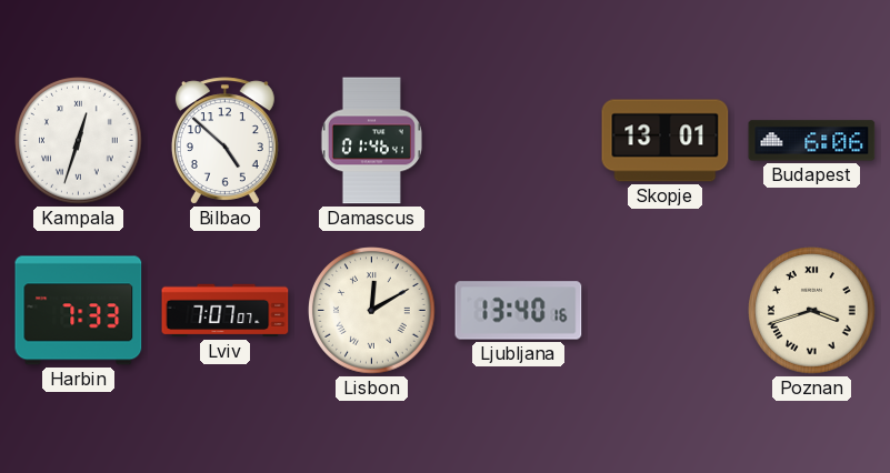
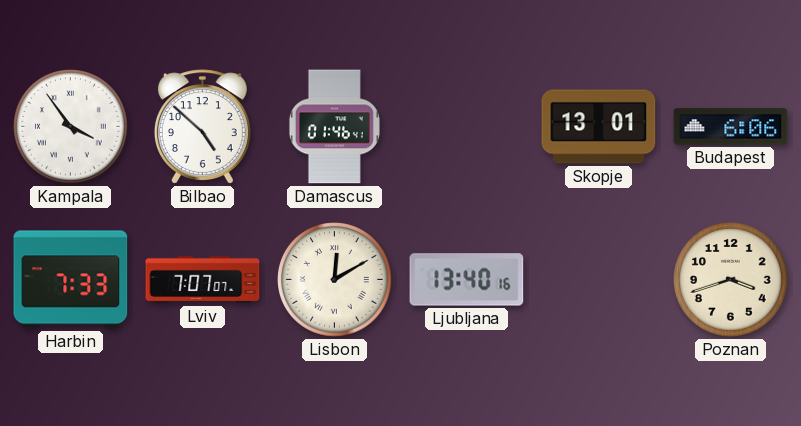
Kampala: 12:33 -> 3:54 (71, 127)
Poznan numerals: Roman -> Arabic (731, 280)
